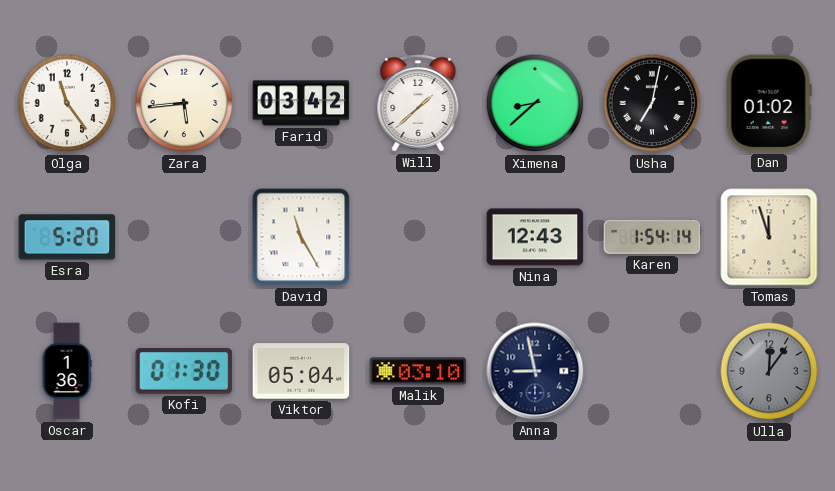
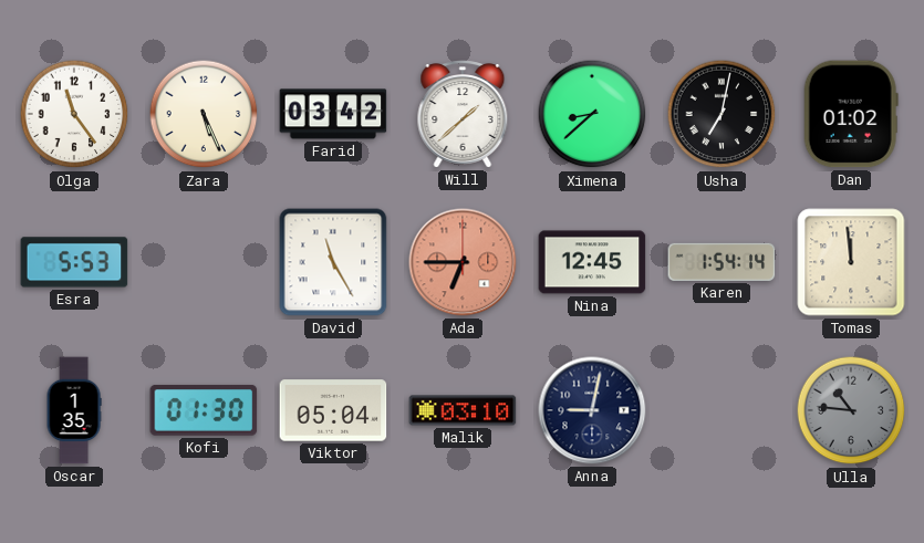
Zara: 5:44 -> 5:26 (204, 114)
Esra: 5:20 -> 5:53 (74, 262)
Ada: none -> 6:45 (463, 262)
Nina: 12:43 -> 12:45 (592, 262)
Tomas: 11:57 -> 11:59 (851, 262)
Oscar: 1:36 -> 1:35 (74, 410)
Anna: 8:58 -> 9:02 (592, 410)
Ulla: 12:06 -> 10:46 (851, 410)
